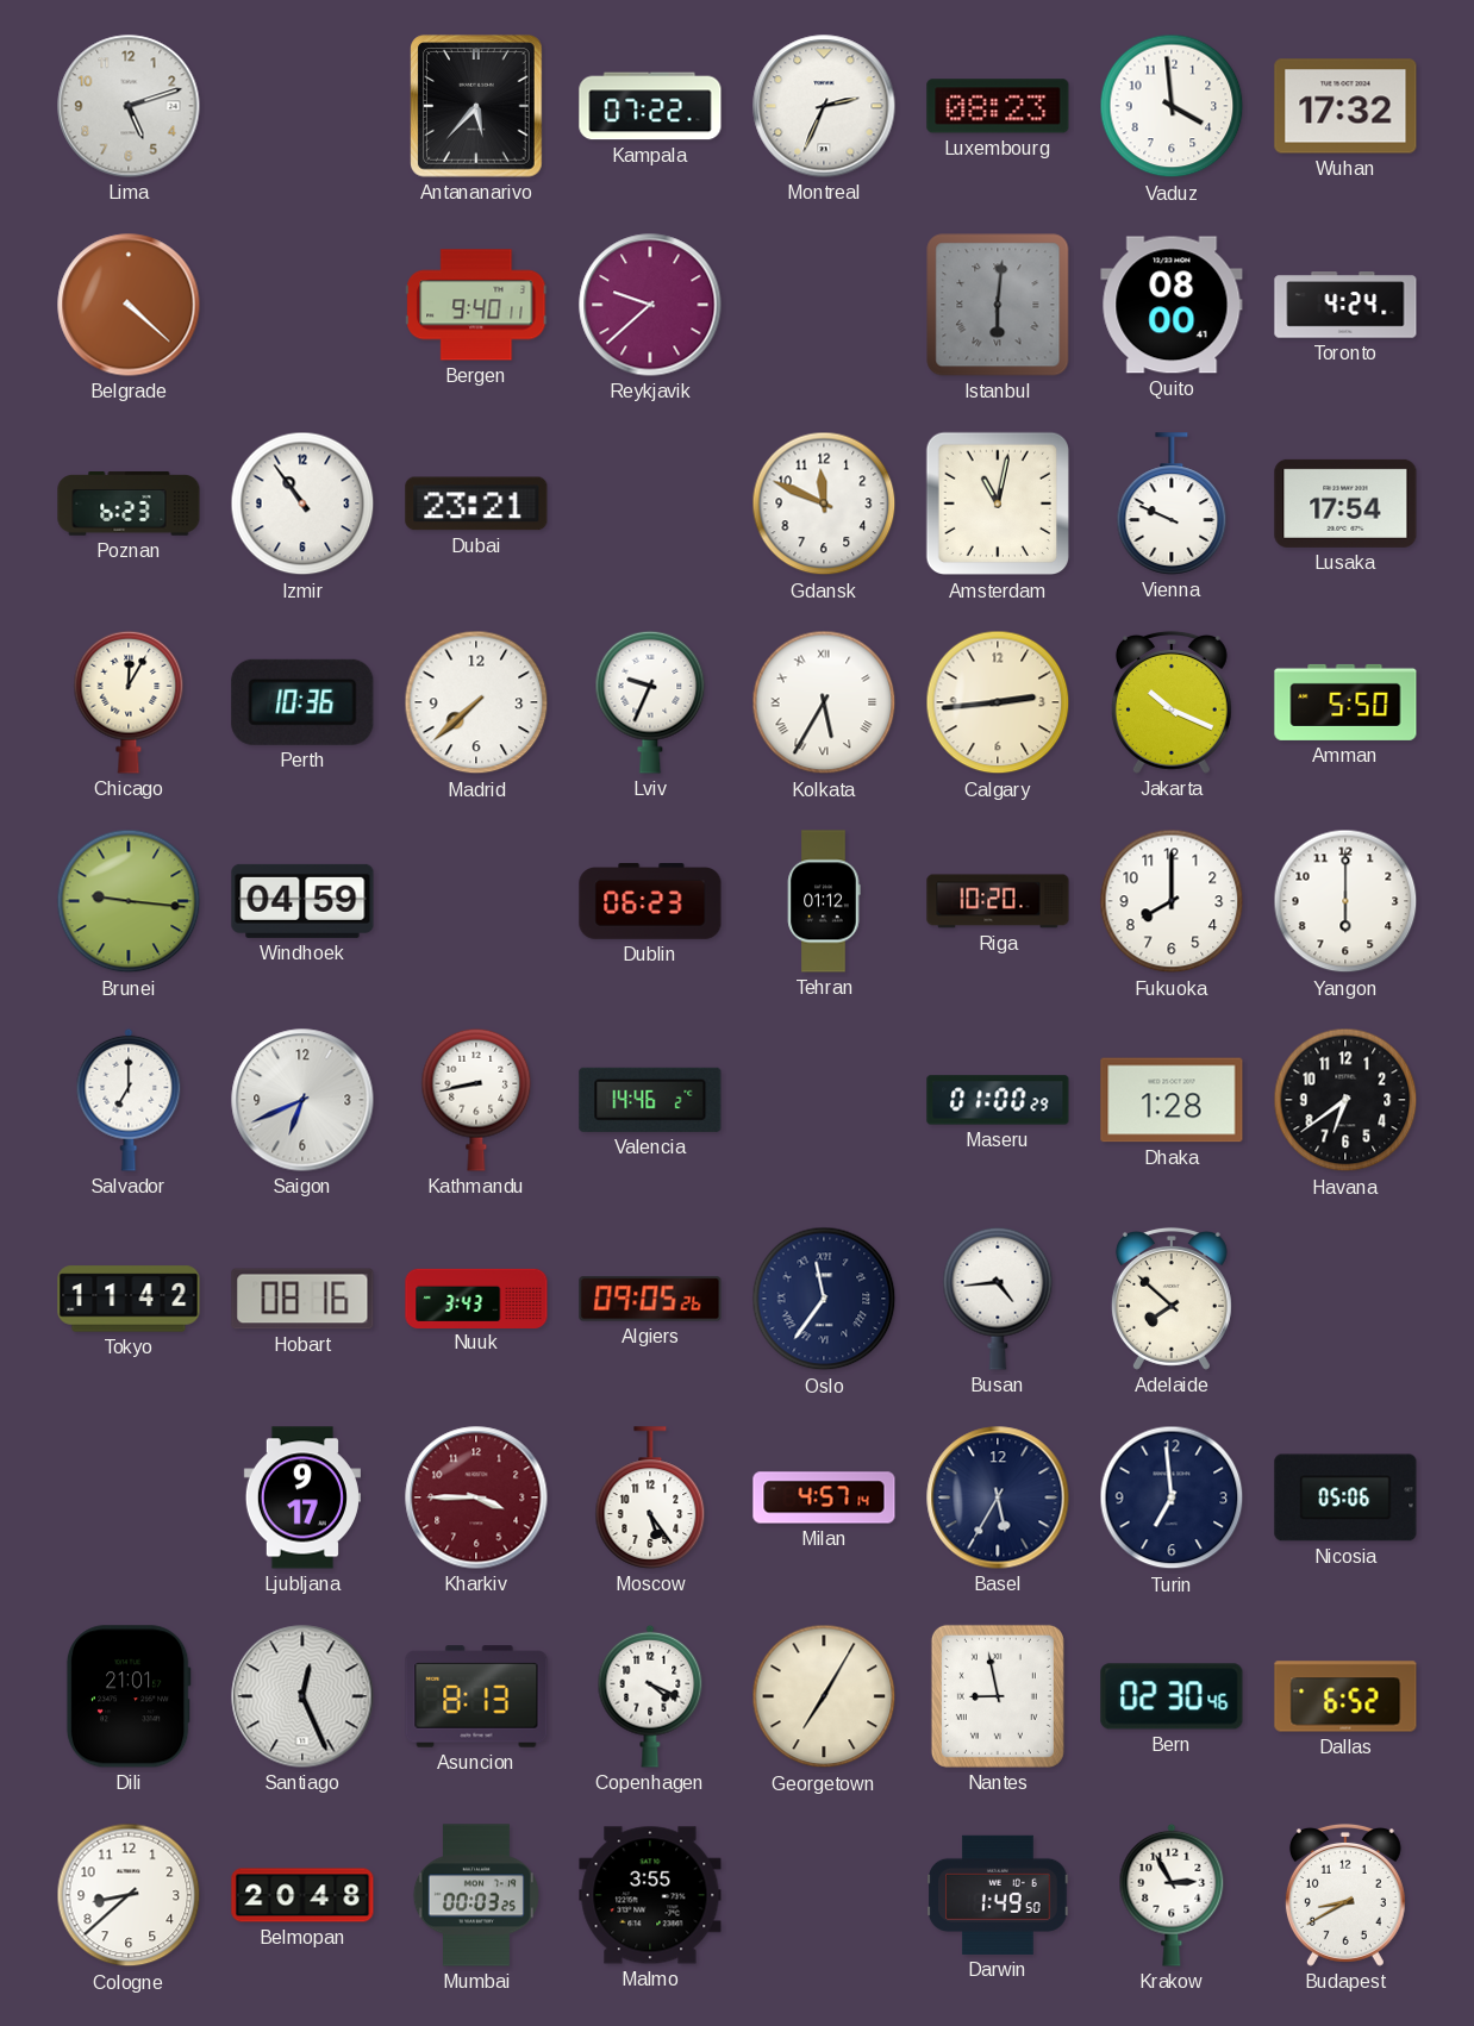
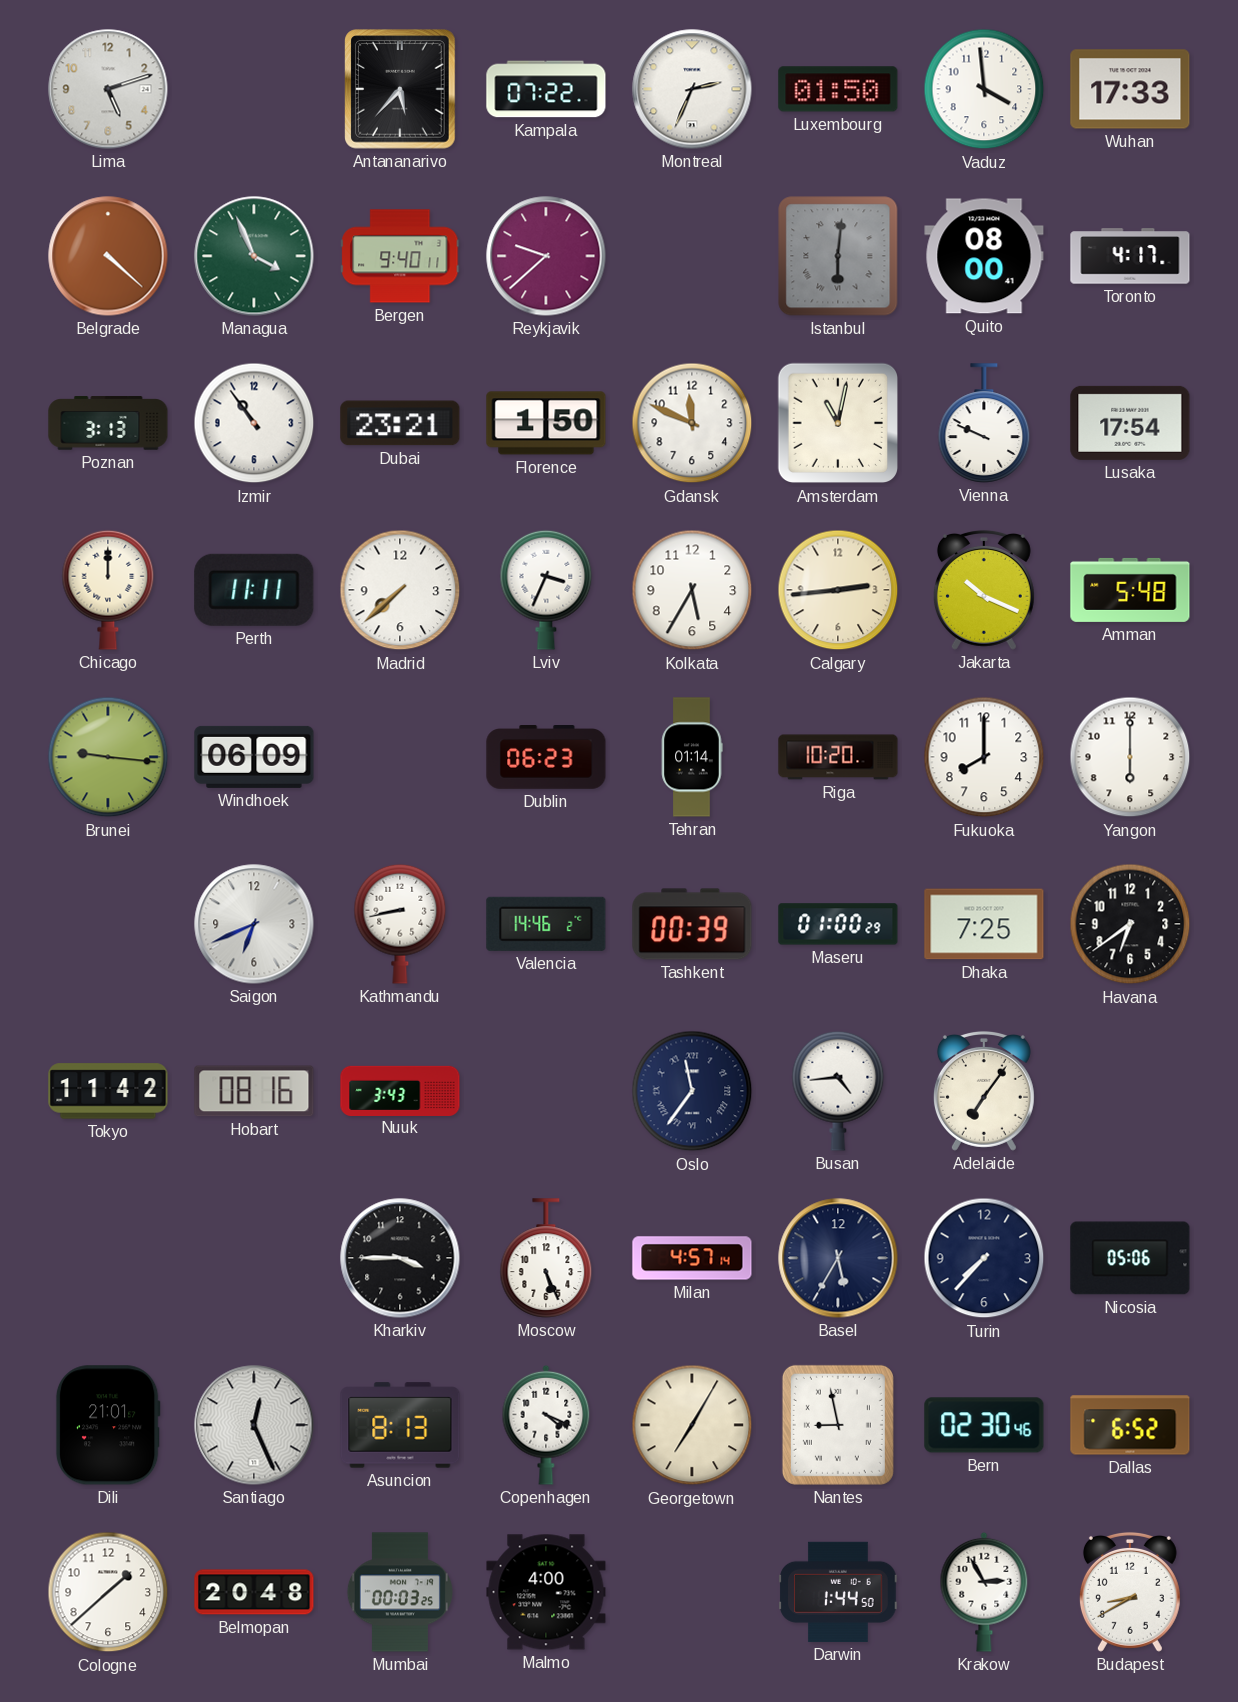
Luxembourg: 08:23 -> 01:50 (838, 89)
Wuhan: 17:32 -> 17:33 (1130, 89)
Managua: none -> 3:56 (254, 256)
Toronto: 4:24 -> 4:17 (1130, 256)
Poznan: 6:23 -> 3:13 (108, 423)
Florence: none -> 1:50 (546, 423)
Chicago: 12:05 -> 12:00 (108, 590)
Perth: 10:36 -> 11:11 (254, 590)
Lviv: 9:34 -> 3:34 (546, 590)
Kolkata numerals: Roman -> Arabic (692, 590)
Amman: 5:50 -> 5:48 (1130, 590)
Windhoek: 04:59 -> 06:09 (254, 757)
Tehran: 01:12 -> 01:14 (692, 757)
Salvador: 7:00 -> none (129, 1100)
Tashkent: none -> 00:39 (692, 924)
Dhaka: 1:28 -> 7:25 (984, 924)
Algiers: 09:05 -> none (650, 1299)
Adelaide: 7:52 -> 7:06 (984, 1091)
Ljubljana: 9:17 -> none (302, 1497)
Kharkiv dial: burgundy -> black (400, 1258)
Moscow: 5:24 -> 5:26 (546, 1258)
Turin: 6:59 -> 7:37 (984, 1258)
Cologne: 8:38 -> 1:38 (108, 1592)
Malmo: 3:55 -> 4:00 (546, 1592)
Darwin: 1:49 -> 1:44 (838, 1592)
